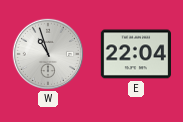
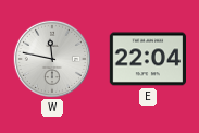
W: 10:57 -> 11:47 (51, 58)
